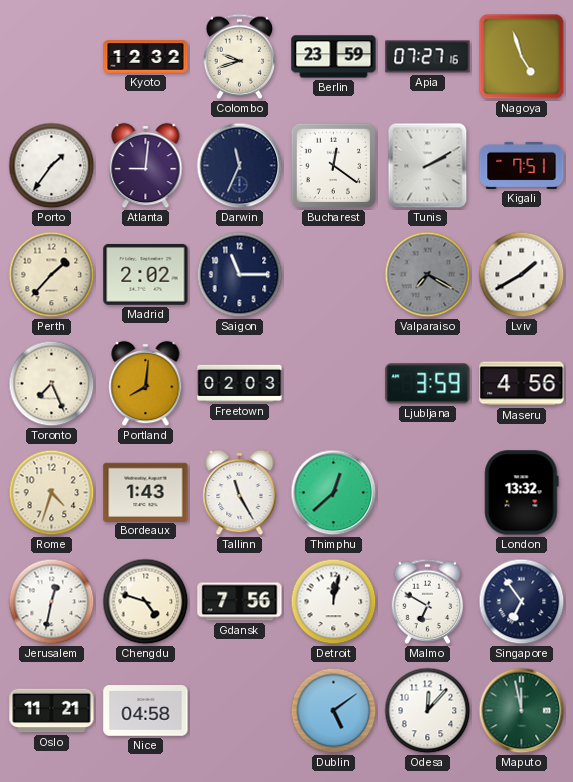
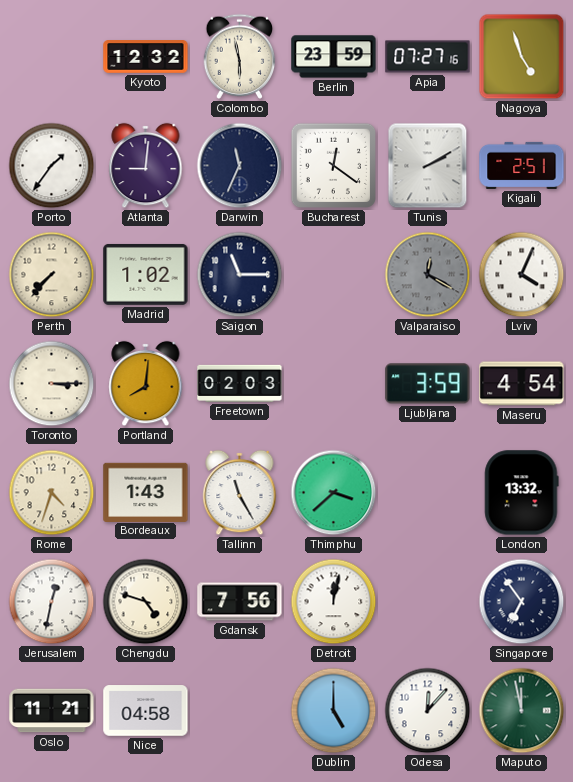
Colombo: 9:42 -> 5:58 (240, 56)
Kigali: 7:51 -> 2:51 (522, 165)
Perth: 1:37 -> 7:37 (52, 275)
Madrid: 2:02 -> 1:02 (146, 274)
Valparaiso: 7:20 -> 12:20 (428, 275)
Lviv: 1:40 -> 4:04 (522, 275)
Toronto: 7:26 -> 3:15 (52, 384)
Maseru: 4:56 -> 4:54 (522, 384)
Thimphu: 12:38 -> 3:38 (334, 493)
Malmo: 6:50 -> none (428, 601)
Dublin: 5:09 -> 5:00 (334, 711)
